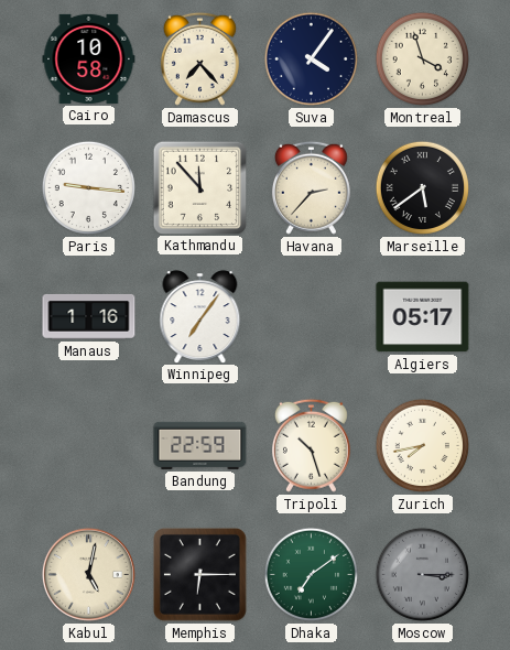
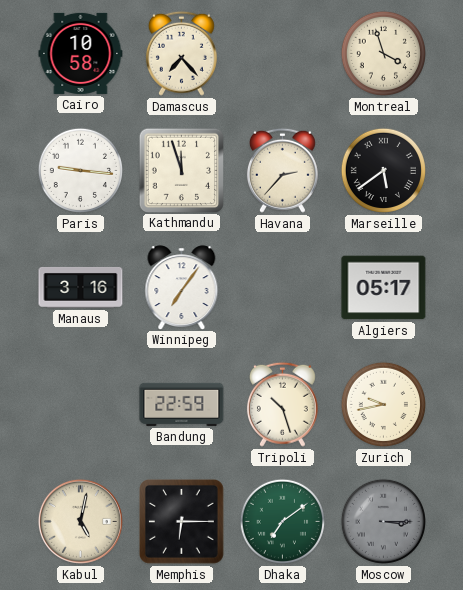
Suva: 4:06 -> none (311, 58)
Kathmandu: 11:53 -> 11:57 (181, 170)
Manaus: 1:16 -> 3:16 (81, 287)
Zurich: 7:43 -> 9:43 (383, 404)
